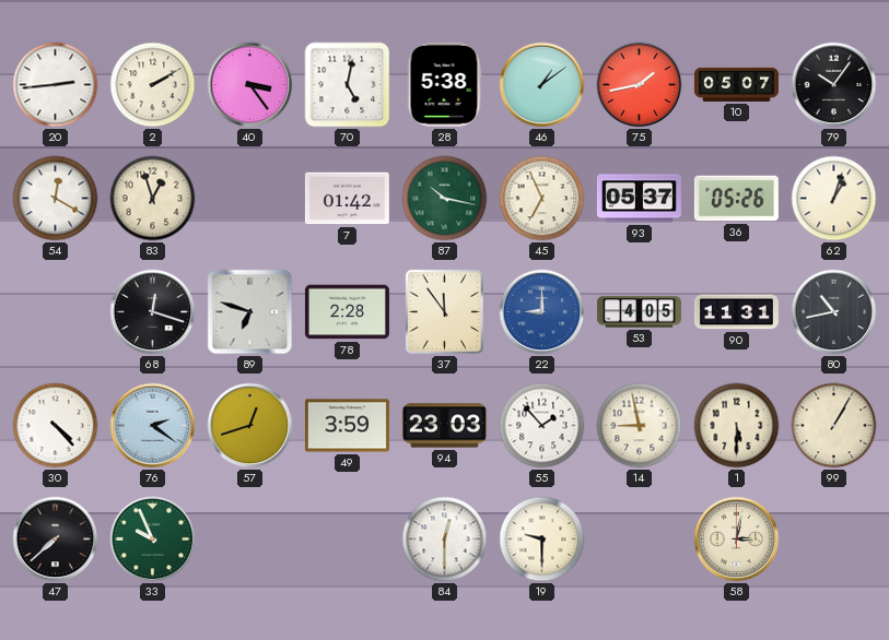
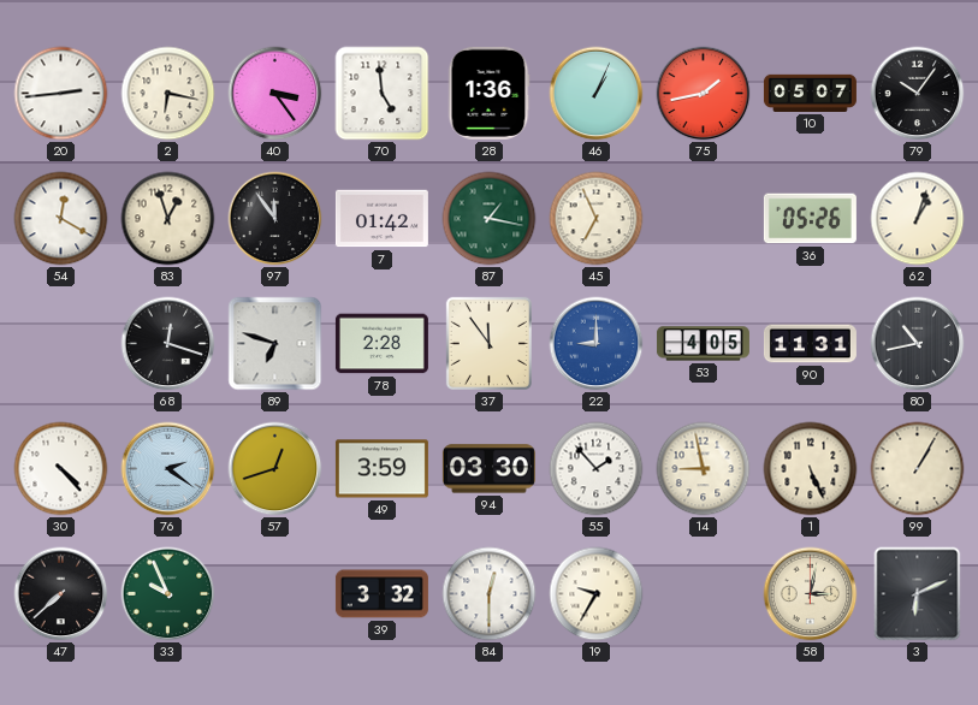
2: 2:10 -> 6:17 (168, 94)
70: 5:02 -> 4:59 (383, 94)
28: 5:38 -> 1:36 (488, 93)
46: 1:09 -> 1:04 (597, 94)
97: none -> 11:54 (275, 219)
87: 10:17 -> 1:17 (490, 219)
93: 05:37 -> none (639, 199)
94: 23:03 -> 03:30 (488, 469)
1: 5:30 -> 5:26 (811, 469)
39: none -> 3:32 (381, 594)
19: 9:30 -> 9:35 (597, 594)
3: none -> 6:11 (918, 594)
